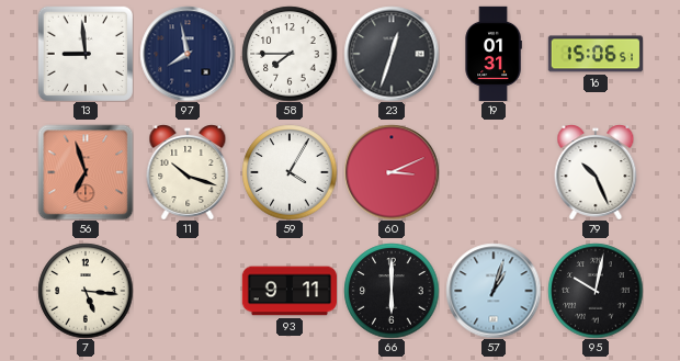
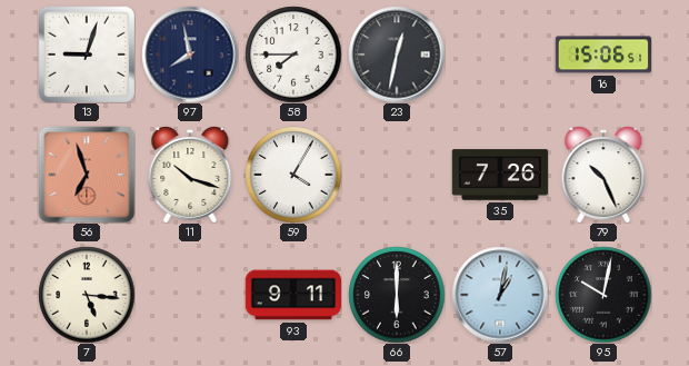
13: 8:59 -> 9:03 (86, 53)
23: 12:33 -> 12:32 (397, 55)
19: 01:31 -> none (494, 53)
60: 3:11 -> none (392, 172)
35: none -> 7:26 (499, 175)
57: 1:03 -> 1:02 (500, 295)
